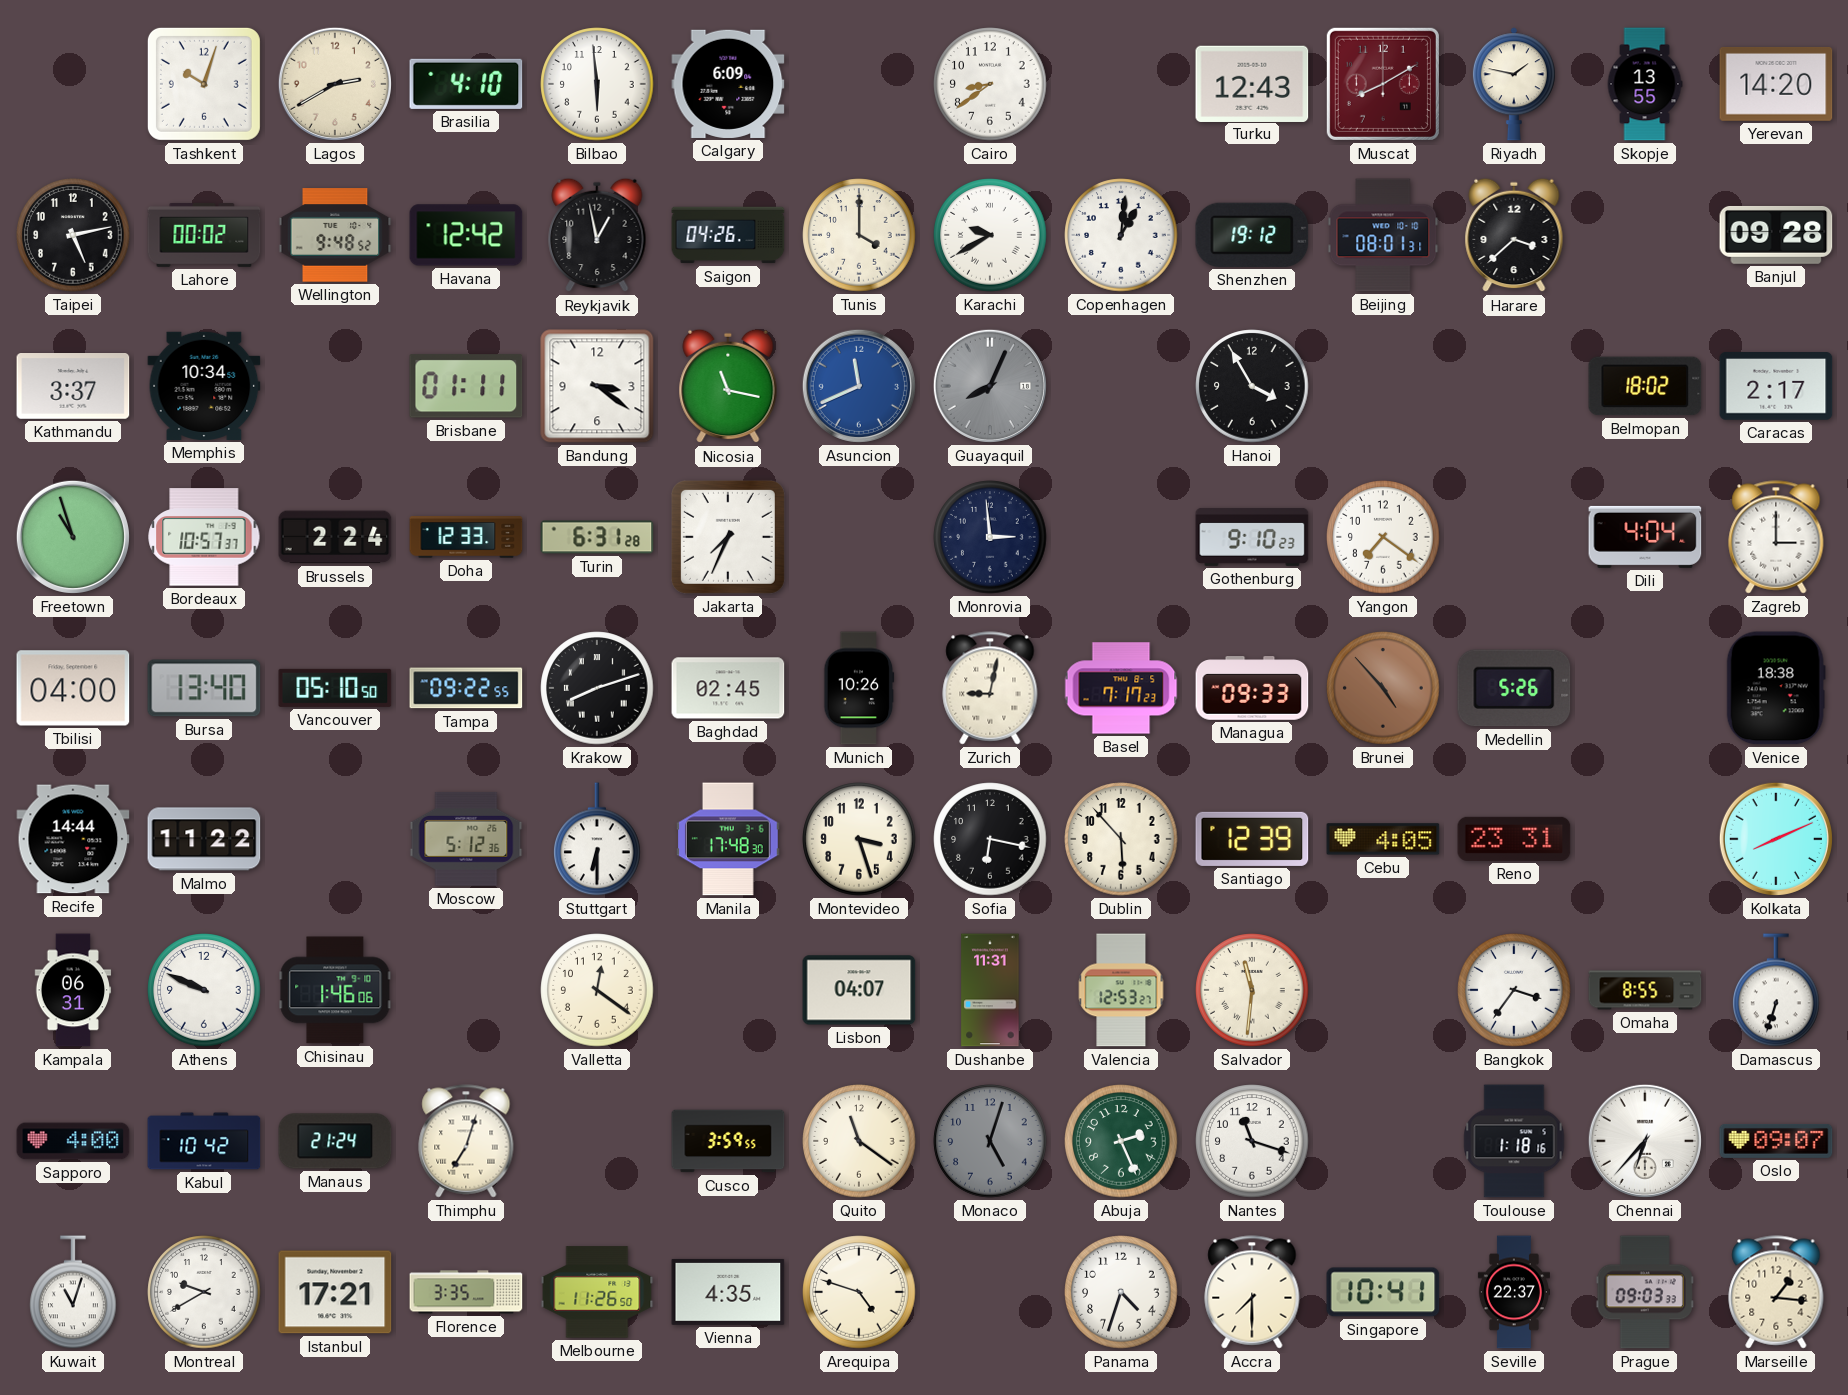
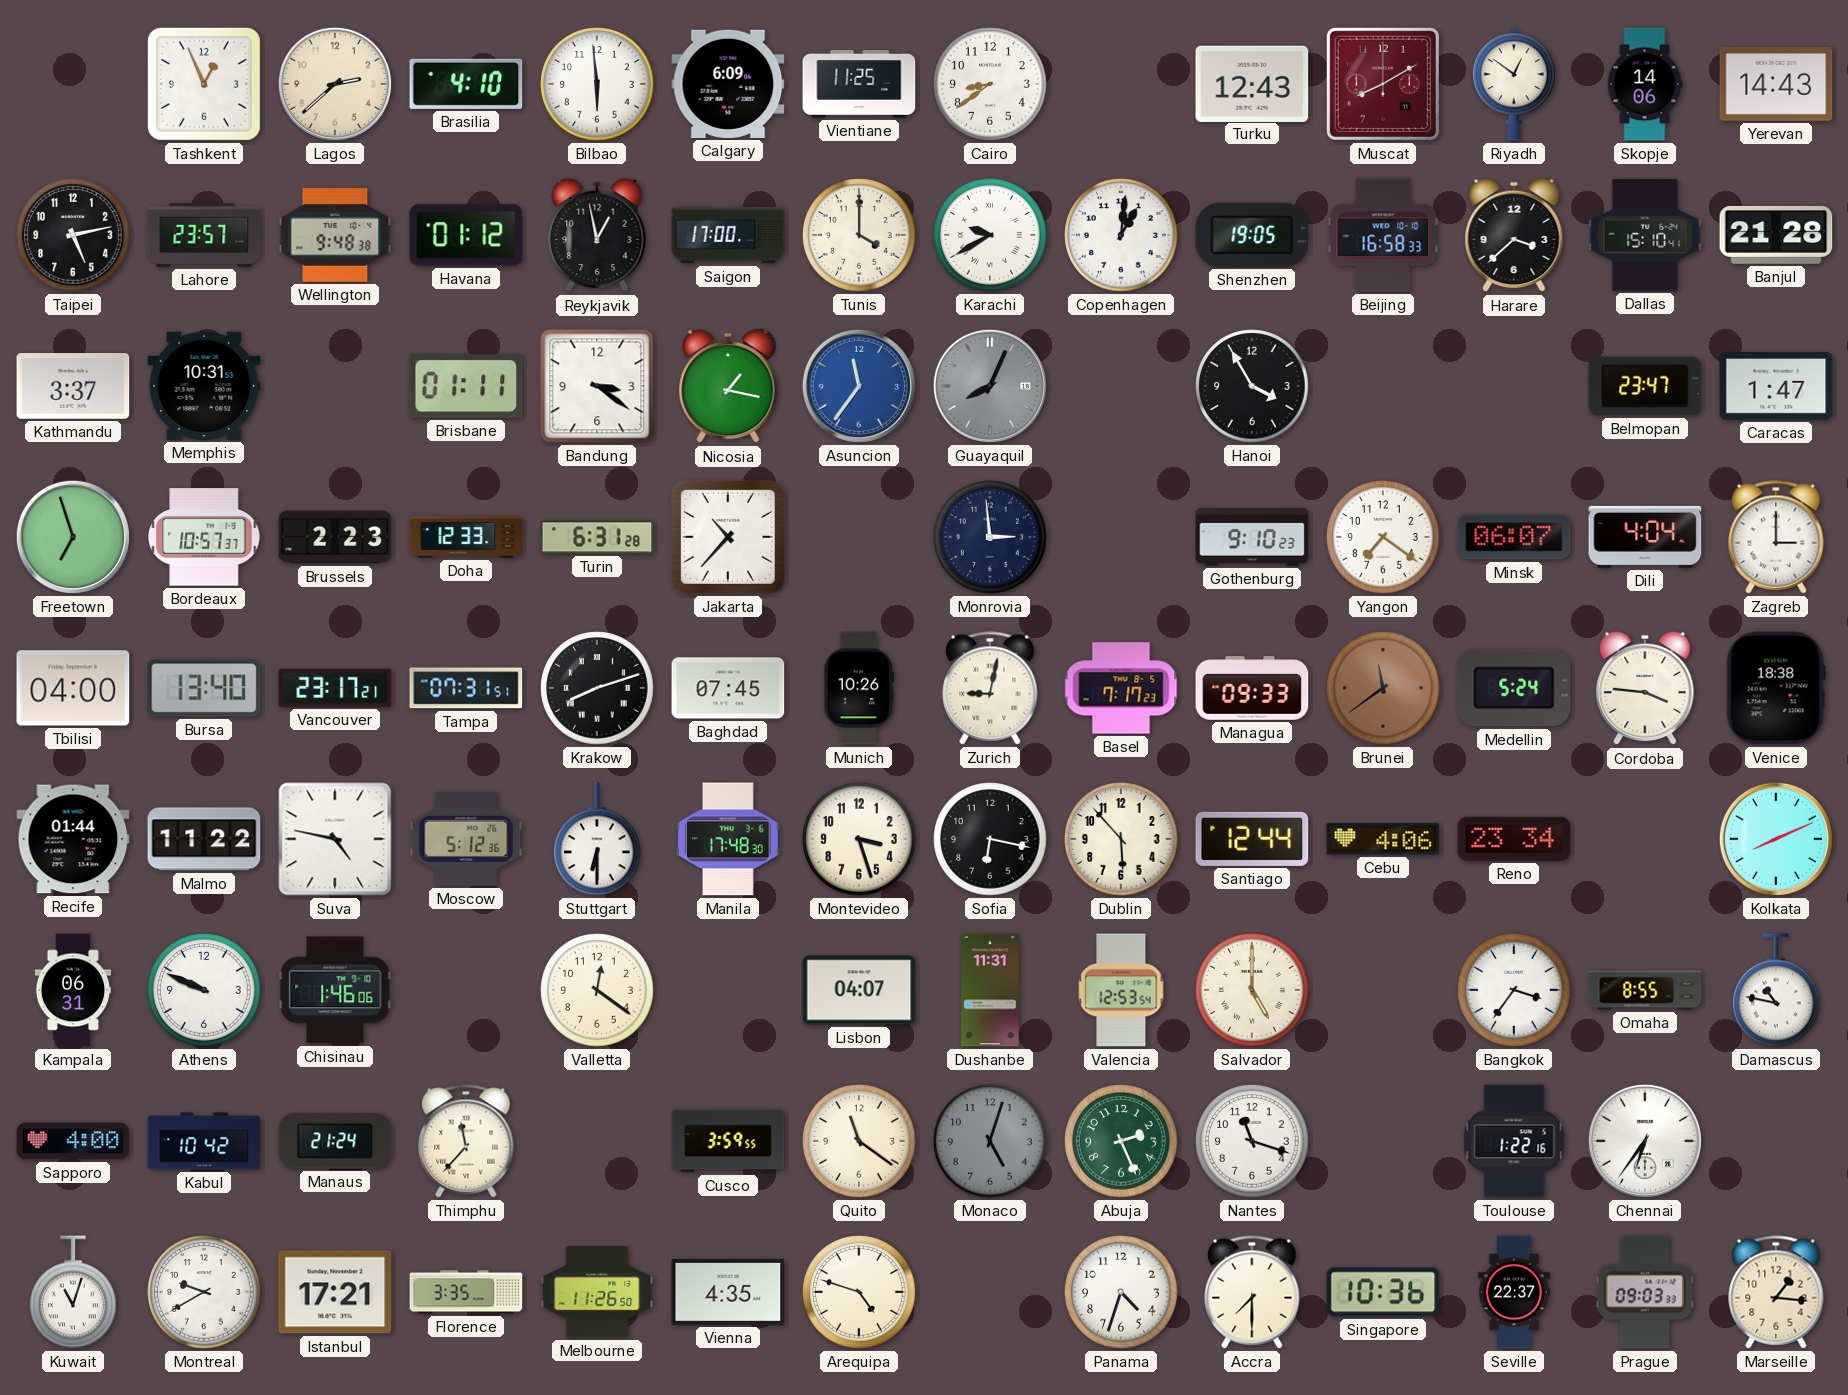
Tashkent: 10:03 -> 12:56 (204, 84)
Lagos: 2:40 -> 2:38 (335, 84)
Vientiane: none -> 11:25 (859, 85)
Riyadh: 1:47 -> 12:51 (1514, 84)
Skopje: 13:55 -> 14:06 (1645, 84)
Yerevan: 14:20 -> 14:43 (1776, 84)
Lahore: 00:02 -> 23:57 (204, 235)
Wellington: 9:48:52 -> 9:48:38 (335, 235)
Havana: 12:42 -> 01:12 (466, 235)
Saigon: 04:26 -> 17:00 (728, 235)
Shenzhen: 19:12 -> 19:05 (1252, 235)
Beijing: 08:01 -> 16:58 (1383, 235)
Dallas: none -> 15:10 (1645, 235)
Banjul: 09:28 -> 21:28 (1776, 235)
Memphis: 10:34 -> 10:31 (204, 386)
Nicosia: 11:17 -> 1:17 (728, 386)
Asuncion: 11:41 -> 11:36 (859, 386)
Belmopan: 18:02 -> 23:47 (1645, 386)
Caracas: 2:17 -> 1:47 (1776, 386)
Freetown: 10:57 -> 6:57 (73, 537)
Brussels: 2:24 -> 2:23 (335, 537)
Jakarta: 7:34 -> 10:37 (728, 537)
Minsk: none -> 06:07 (1514, 537)
Vancouver: 05:10 -> 23:17 (335, 688)
Tampa: 09:22 -> 07:31 (466, 688)
Baghdad: 02:45 -> 07:45 (728, 688)
Brunei: 4:53 -> 11:39 (1383, 688)
Medellin: 5:26 -> 5:24 (1514, 688)
Cordoba: none -> 3:46 (1645, 688)
Recife: 14:44 -> 01:44 (73, 839)
Suva: none -> 4:47 (335, 839)
Santiago: 12:39 -> 12:44 (1252, 839)
Cebu: 4:05 -> 4:06 (1383, 839)
Reno: 23:31 -> 23:34 (1514, 839)
Valencia: 12:53:27 -> 12:53:54 (1121, 990)
Salvador: 11:31 -> 5:00 (1252, 990)
Damascus: 6:33 -> 10:47 (1776, 990)
Thimphu: 7:03 -> 11:37 (466, 1141)
Toulouse: 1:18 -> 1:22 (1514, 1141)
Chennai: 6:37 -> 6:36 (1645, 1141)
Oslo: 09:07 -> none (1776, 1141)
Singapore: 10:41 -> 10:36 (1383, 1292)
